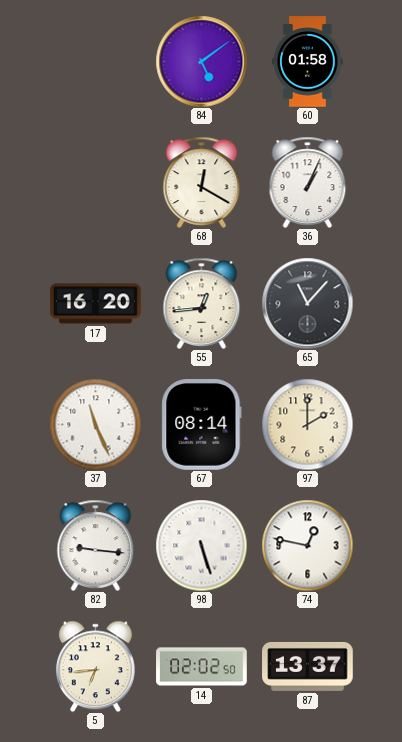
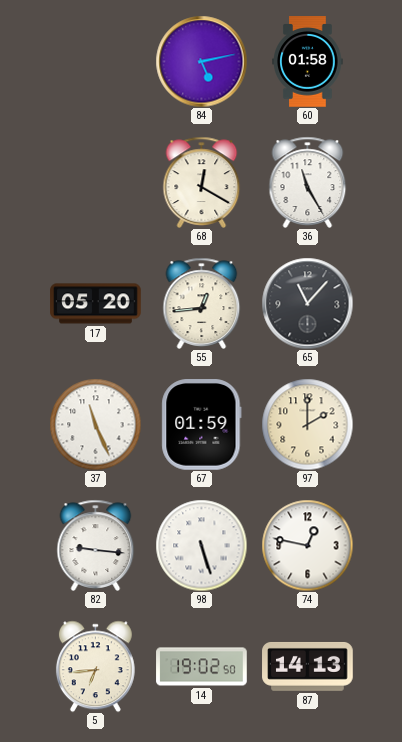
84: 5:09 -> 5:13 (201, 61)
36: 1:04 -> 11:25 (308, 182)
17: 16:20 -> 05:20 (96, 304)
67: 08:14 -> 01:59 (202, 425)
14: 02:02 -> 19:02 (202, 667)
87: 13:37 -> 14:13 (308, 666)
